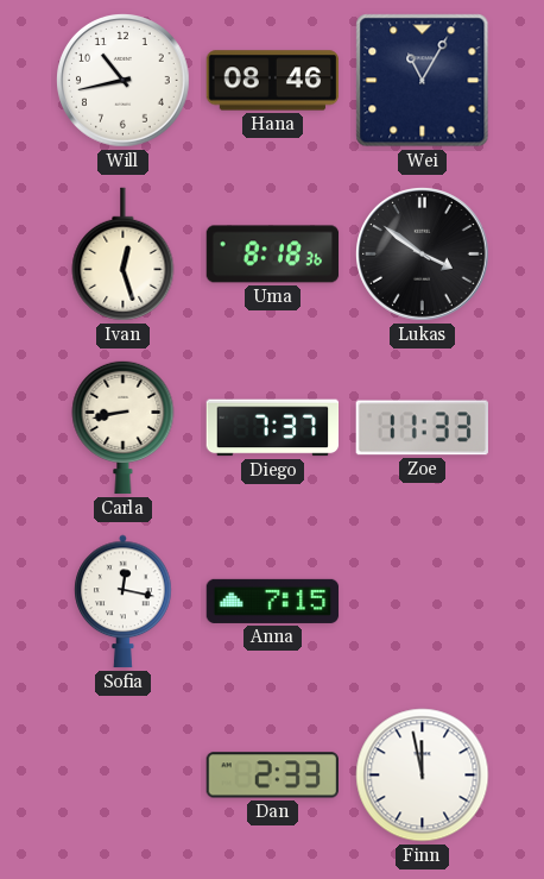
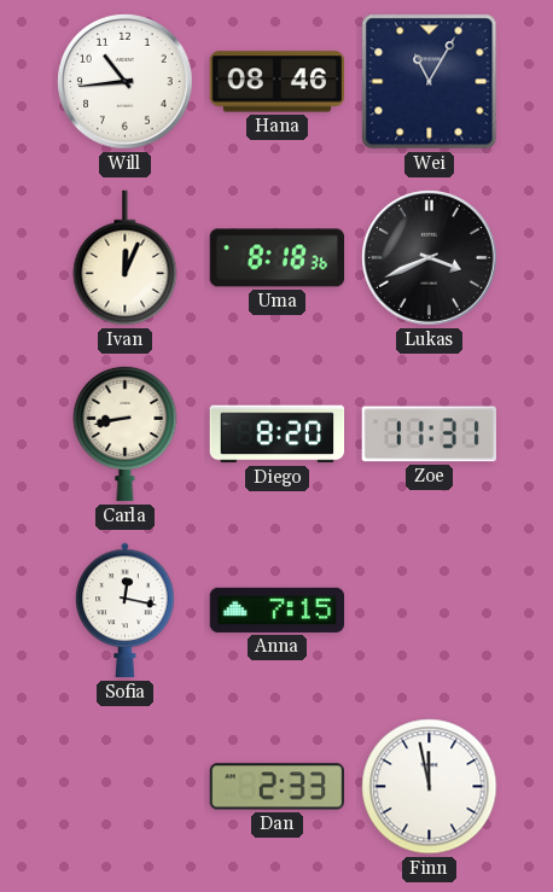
Will: 10:43 -> 10:44 (126, 82)
Ivan: 12:27 -> 12:04 (126, 258)
Lukas: 3:51 -> 3:41 (430, 258)
Diego: 7:37 -> 8:20 (278, 435)
Zoe: 11:33 -> 11:31 (429, 435)
